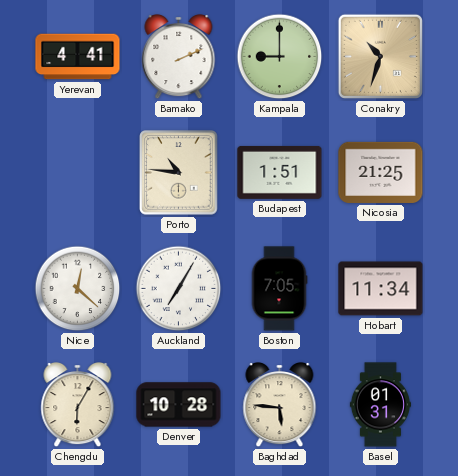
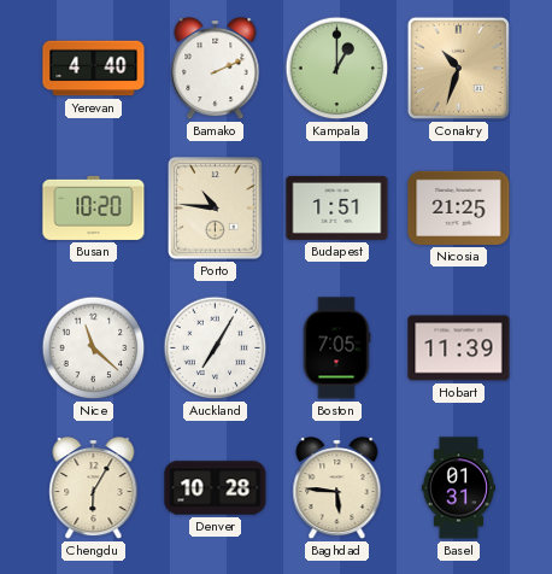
Yerevan: 4:41 -> 4:40 (94, 69)
Kampala: 9:00 -> 1:00 (337, 69)
Busan: none -> 10:20 (94, 207)
Nice: 12:22 -> 11:22 (94, 348)
Hobart: 11:34 -> 11:39 (459, 348)
